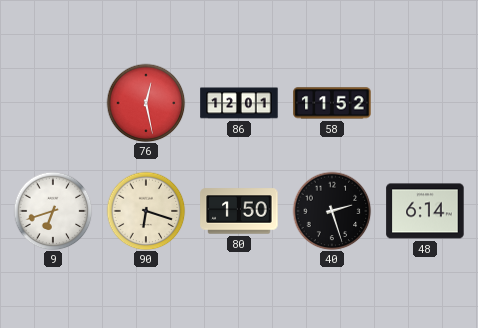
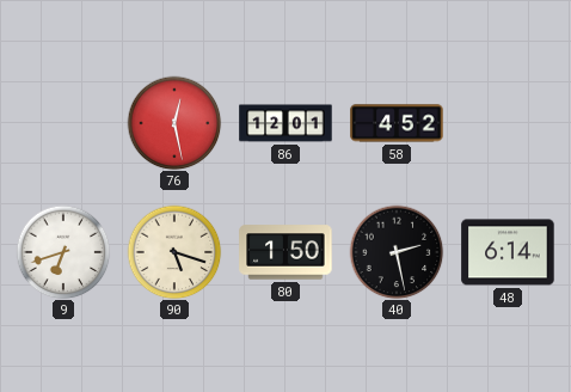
58: 11:52 -> 4:52 (397, 123)
90: 6:18 -> 5:18 (174, 252)
40: 2:27 -> 2:28 (397, 252)
